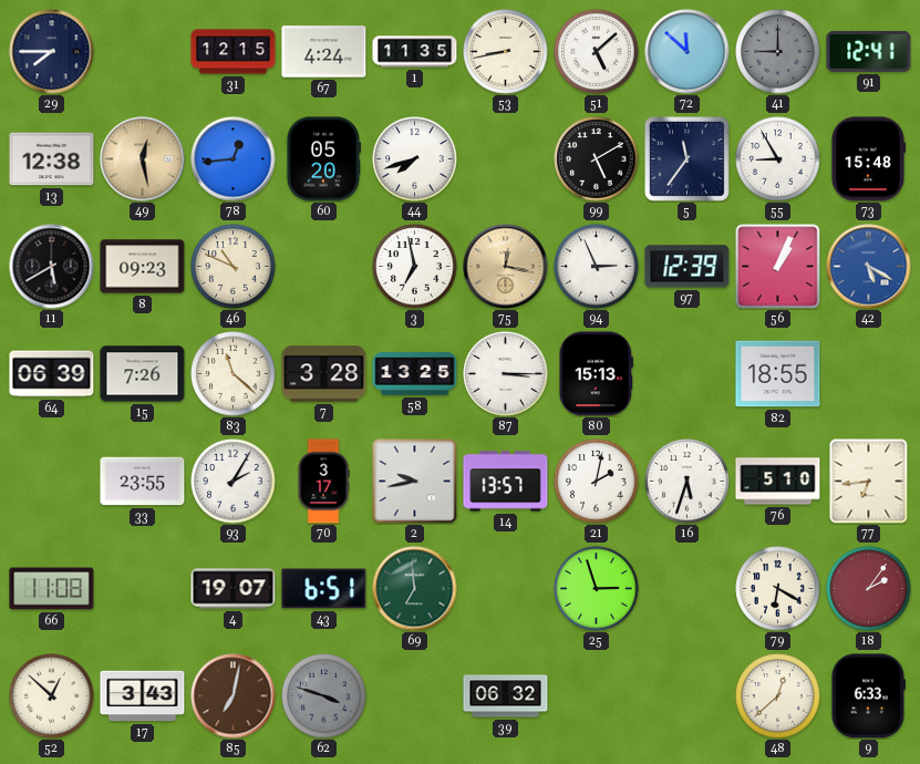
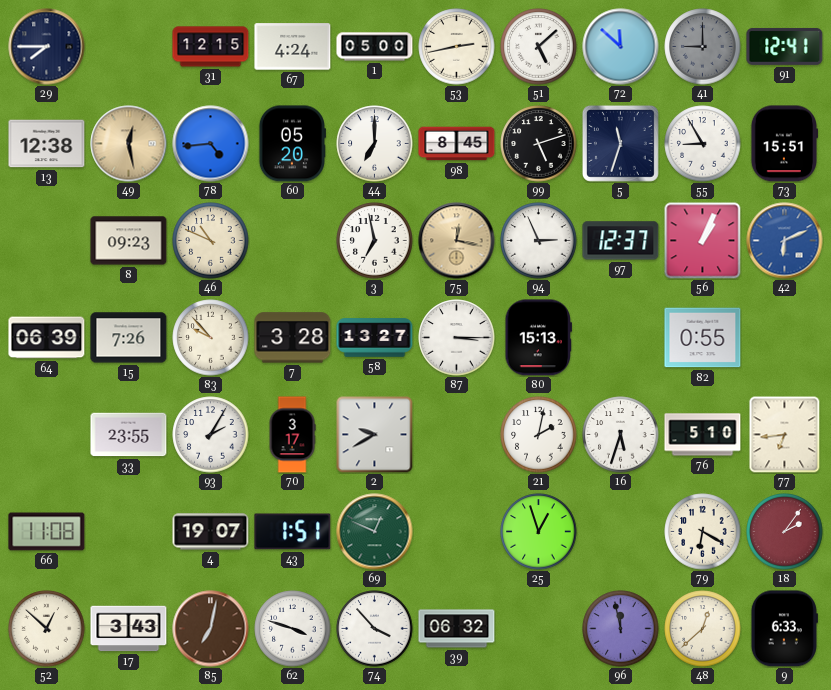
1: 11:35 -> 05:00 (375, 47)
53: 8:43 -> 2:43 (457, 47)
78: 12:44 -> 4:44 (211, 144)
44: 7:42 -> 7:00 (375, 144)
98: none -> 8:45 (457, 144)
99: 5:10 -> 5:12 (539, 144)
5: 11:36 -> 11:33 (620, 143)
73: 15:48 -> 15:51 (784, 144)
11: 5:40 -> none (52, 267)
97: 12:39 -> 12:37 (621, 241)
42: 5:20 -> 6:11 (785, 241)
83: 11:22 -> 9:53 (211, 338)
58: 13:25 -> 13:27 (375, 338)
82: 18:55 -> 0:55 (703, 338)
2: 9:43 -> 9:40 (375, 435)
14: 13:57 -> none (506, 482)
43: 6:51 -> 1:51 (293, 532)
69: 6:59 -> 12:49 (375, 532)
25: 2:57 -> 12:57 (539, 532)
62 dial: grey -> white (293, 629)
74: none -> 3:53 (375, 629)
96: none -> 11:58 (621, 629)
